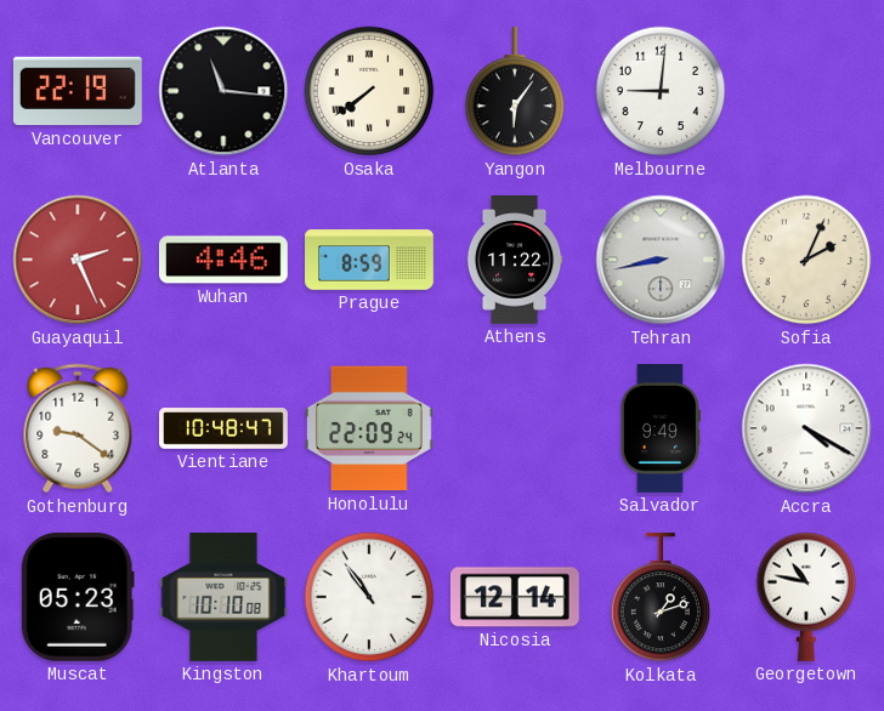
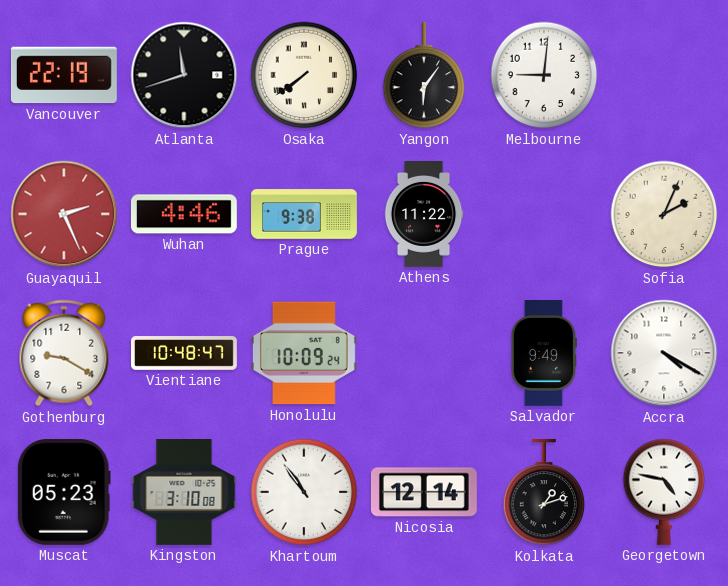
Atlanta: 11:16 -> 11:42 (184, 75)
Prague: 8:59 -> 9:38 (304, 214)
Tehran: 8:43 -> none (661, 260)
Gothenburg: 9:21 -> 9:20 (64, 353)
Honolulu: 22:09 -> 10:09 (304, 353)
Kingston: 10:10 -> 3:10 (184, 493)
Georgetown: 10:47 -> 4:47 (664, 492)
